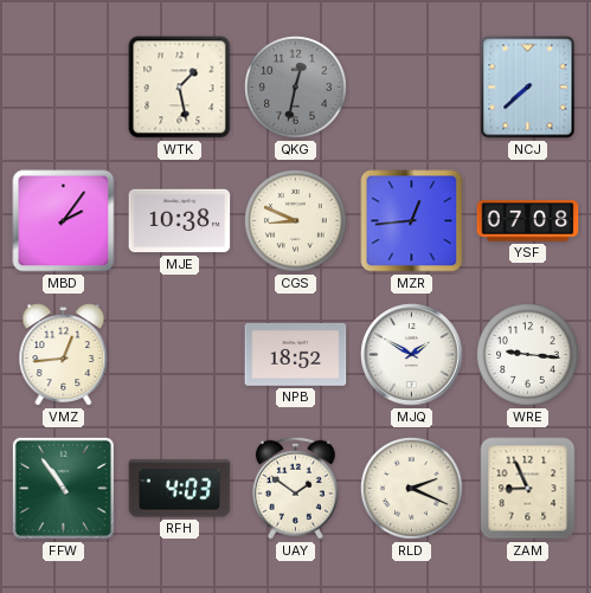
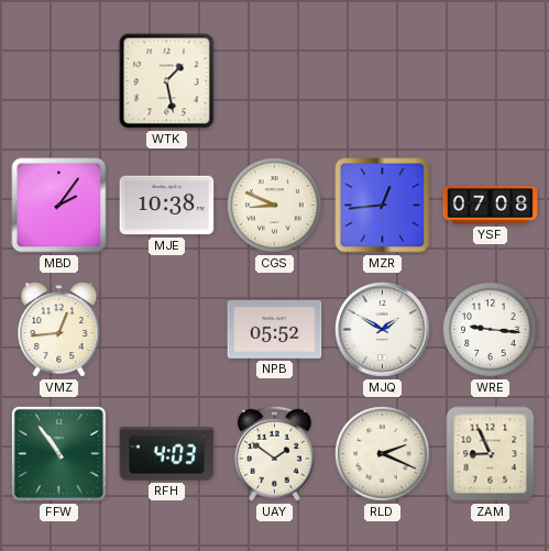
QKG: 12:32 -> none (296, 88)
NCJ: 7:38 -> none (528, 88)
NPB: 18:52 -> 05:52 (275, 329)
